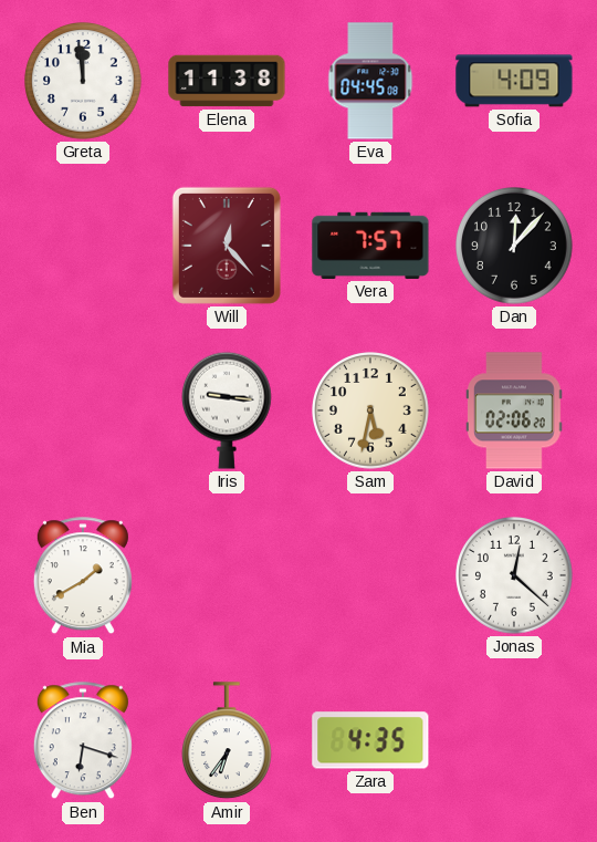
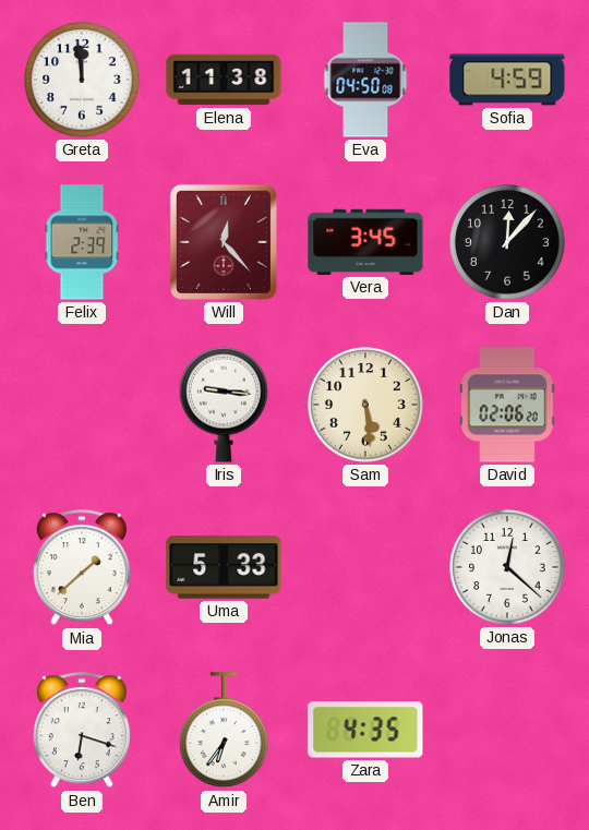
Eva: 04:45 -> 04:50 (365, 80)
Sofia: 4:09 -> 4:59 (507, 80)
Felix: none -> 2:39 (82, 242)
Vera: 7:57 -> 3:45 (365, 242)
Sam: 5:32 -> 5:29 (366, 406)
Mia: 1:40 -> 1:38 (82, 568)
Uma: none -> 5:33 (224, 567)
